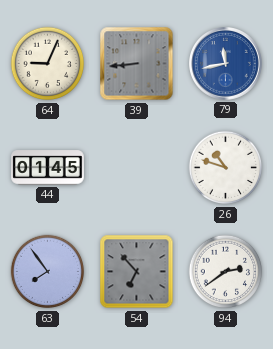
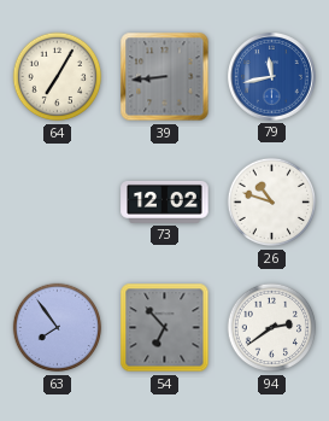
64: 9:04 -> 7:05 (58, 77)
44: 01:45 -> none (48, 168)
73: none -> 12:02 (165, 201)
